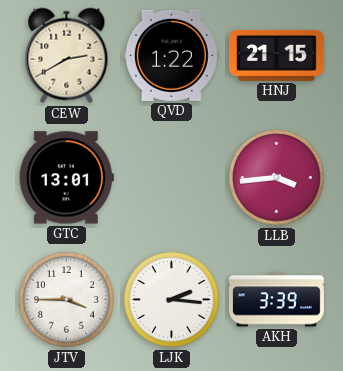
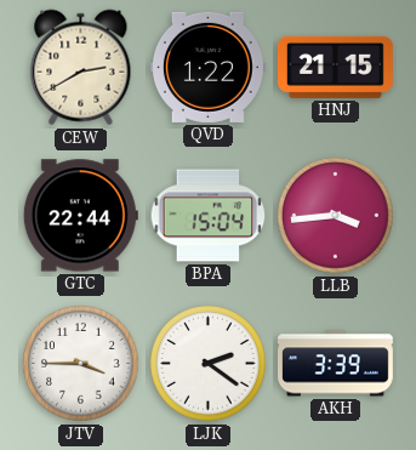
GTC: 13:01 -> 22:44 (80, 216)
BPA: none -> 15:04 (209, 216)
LJK: 2:16 -> 2:21 (209, 364)
